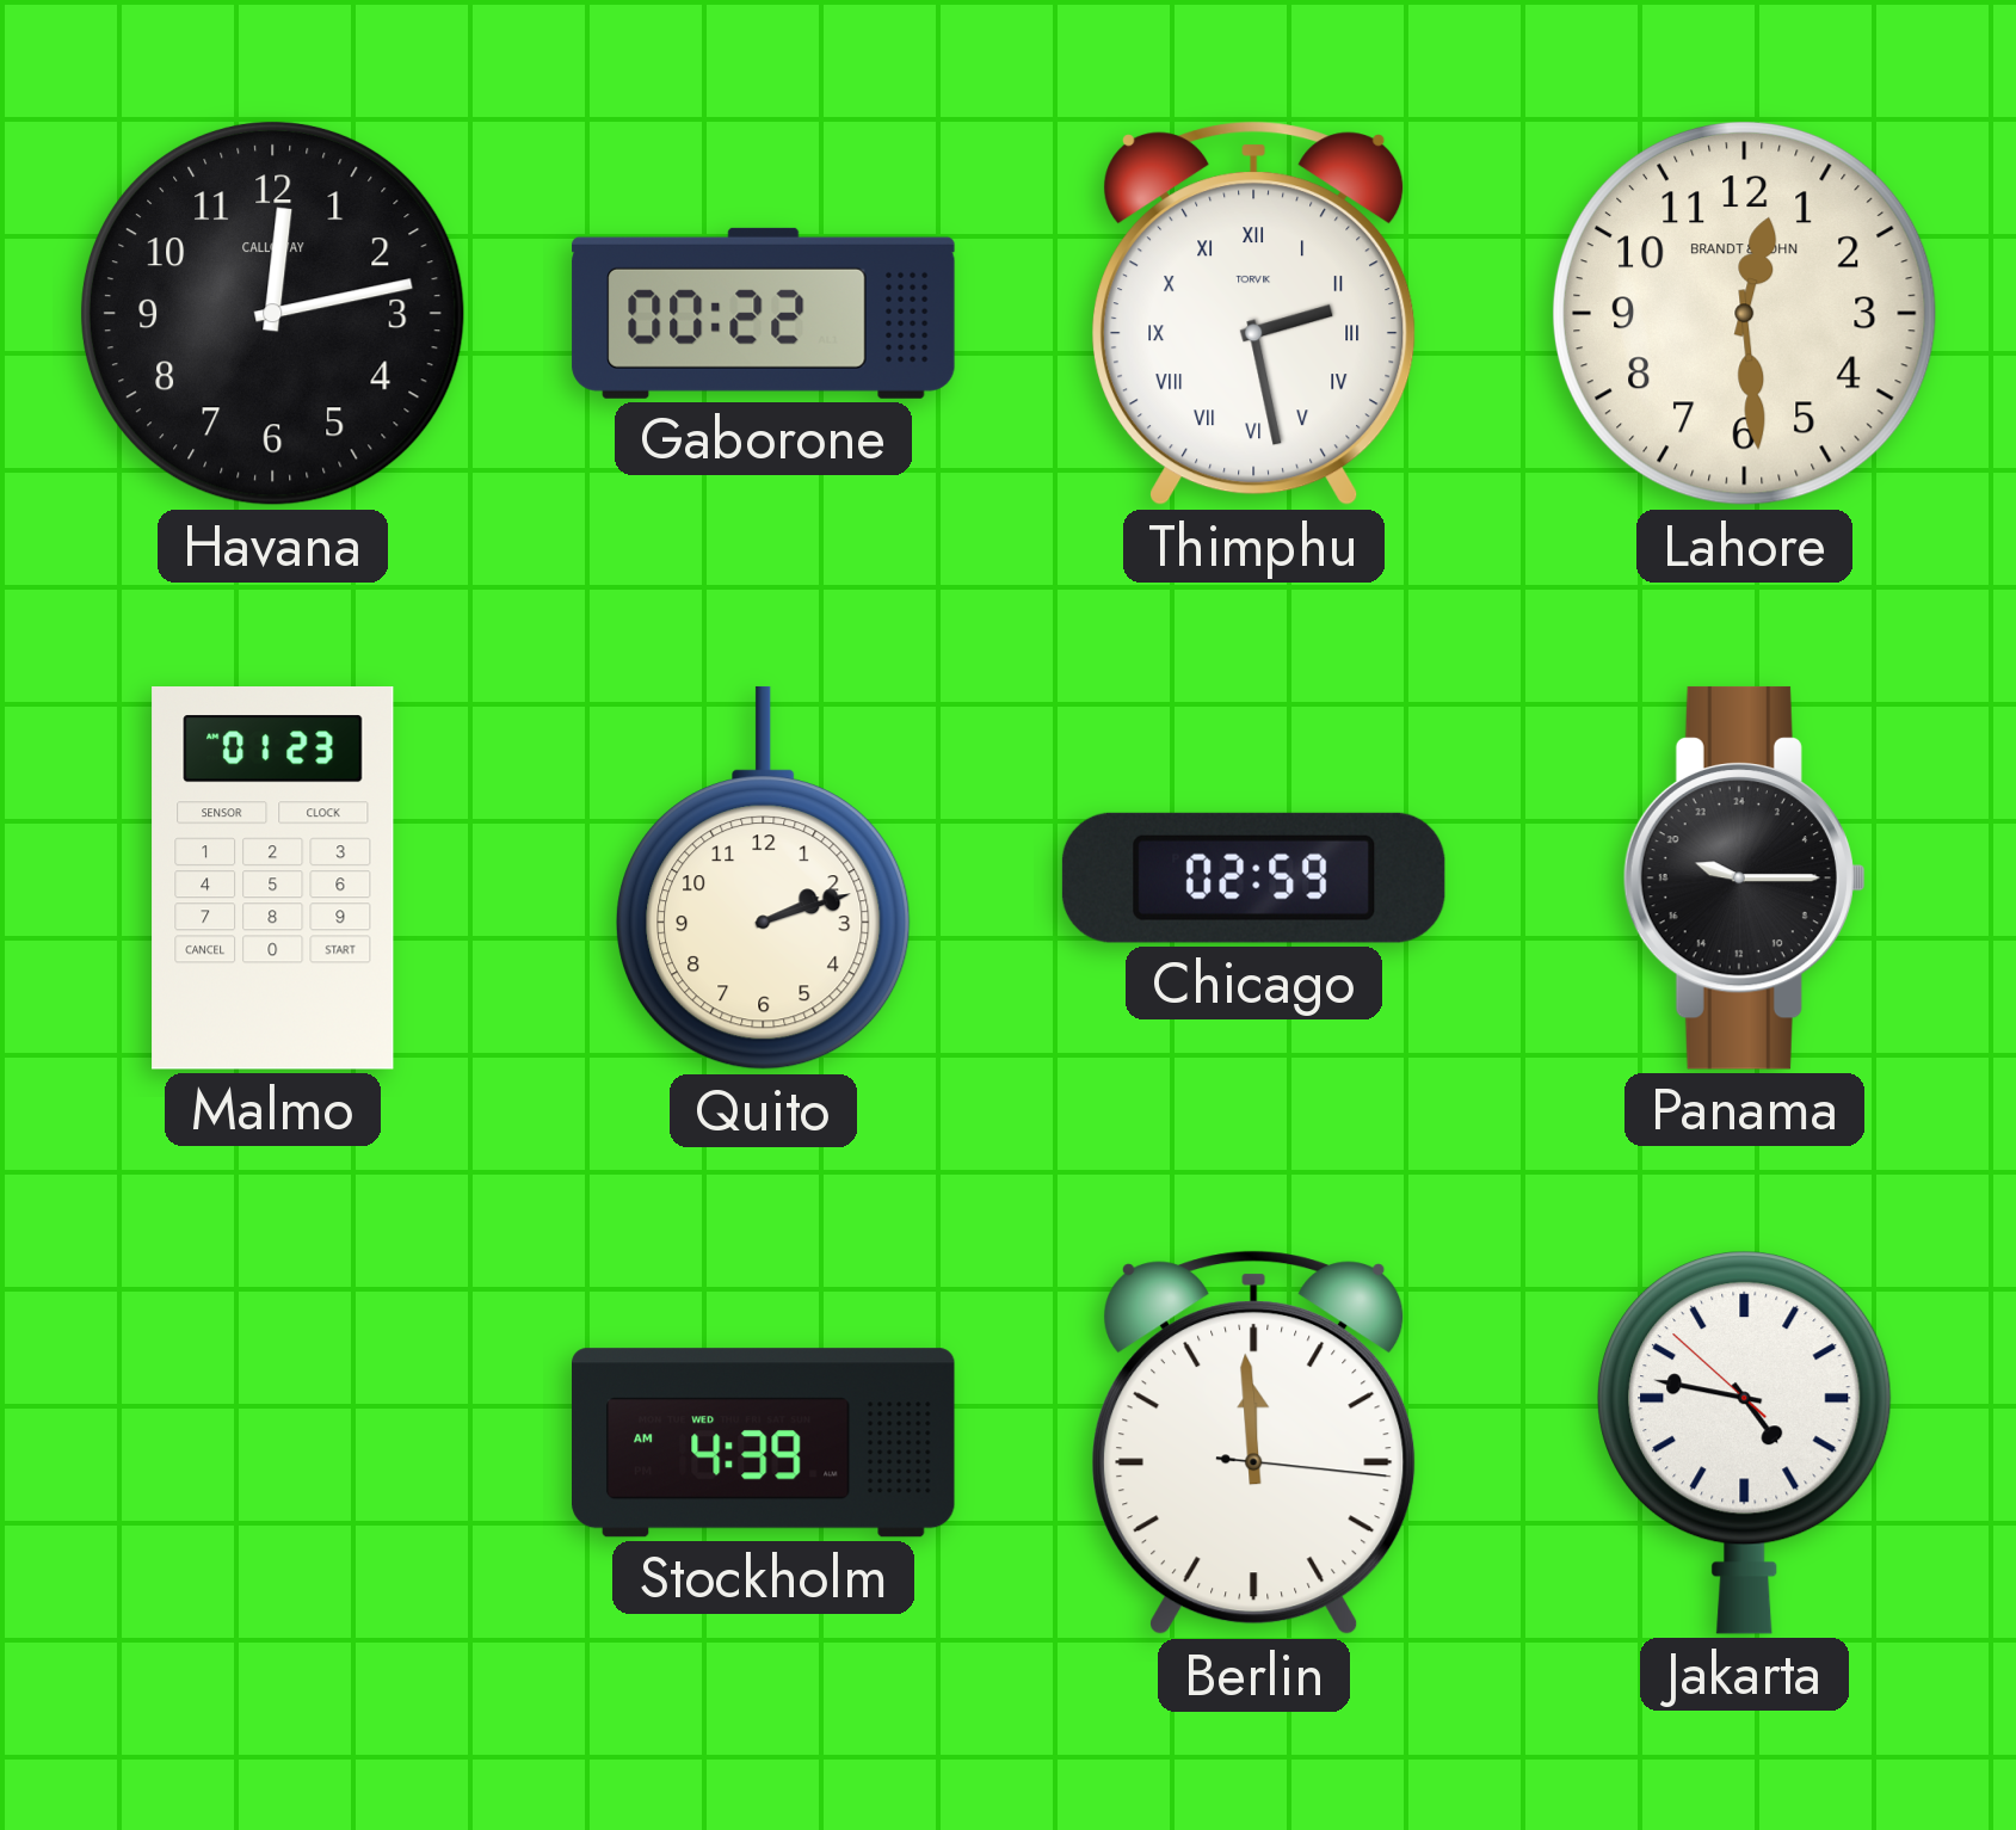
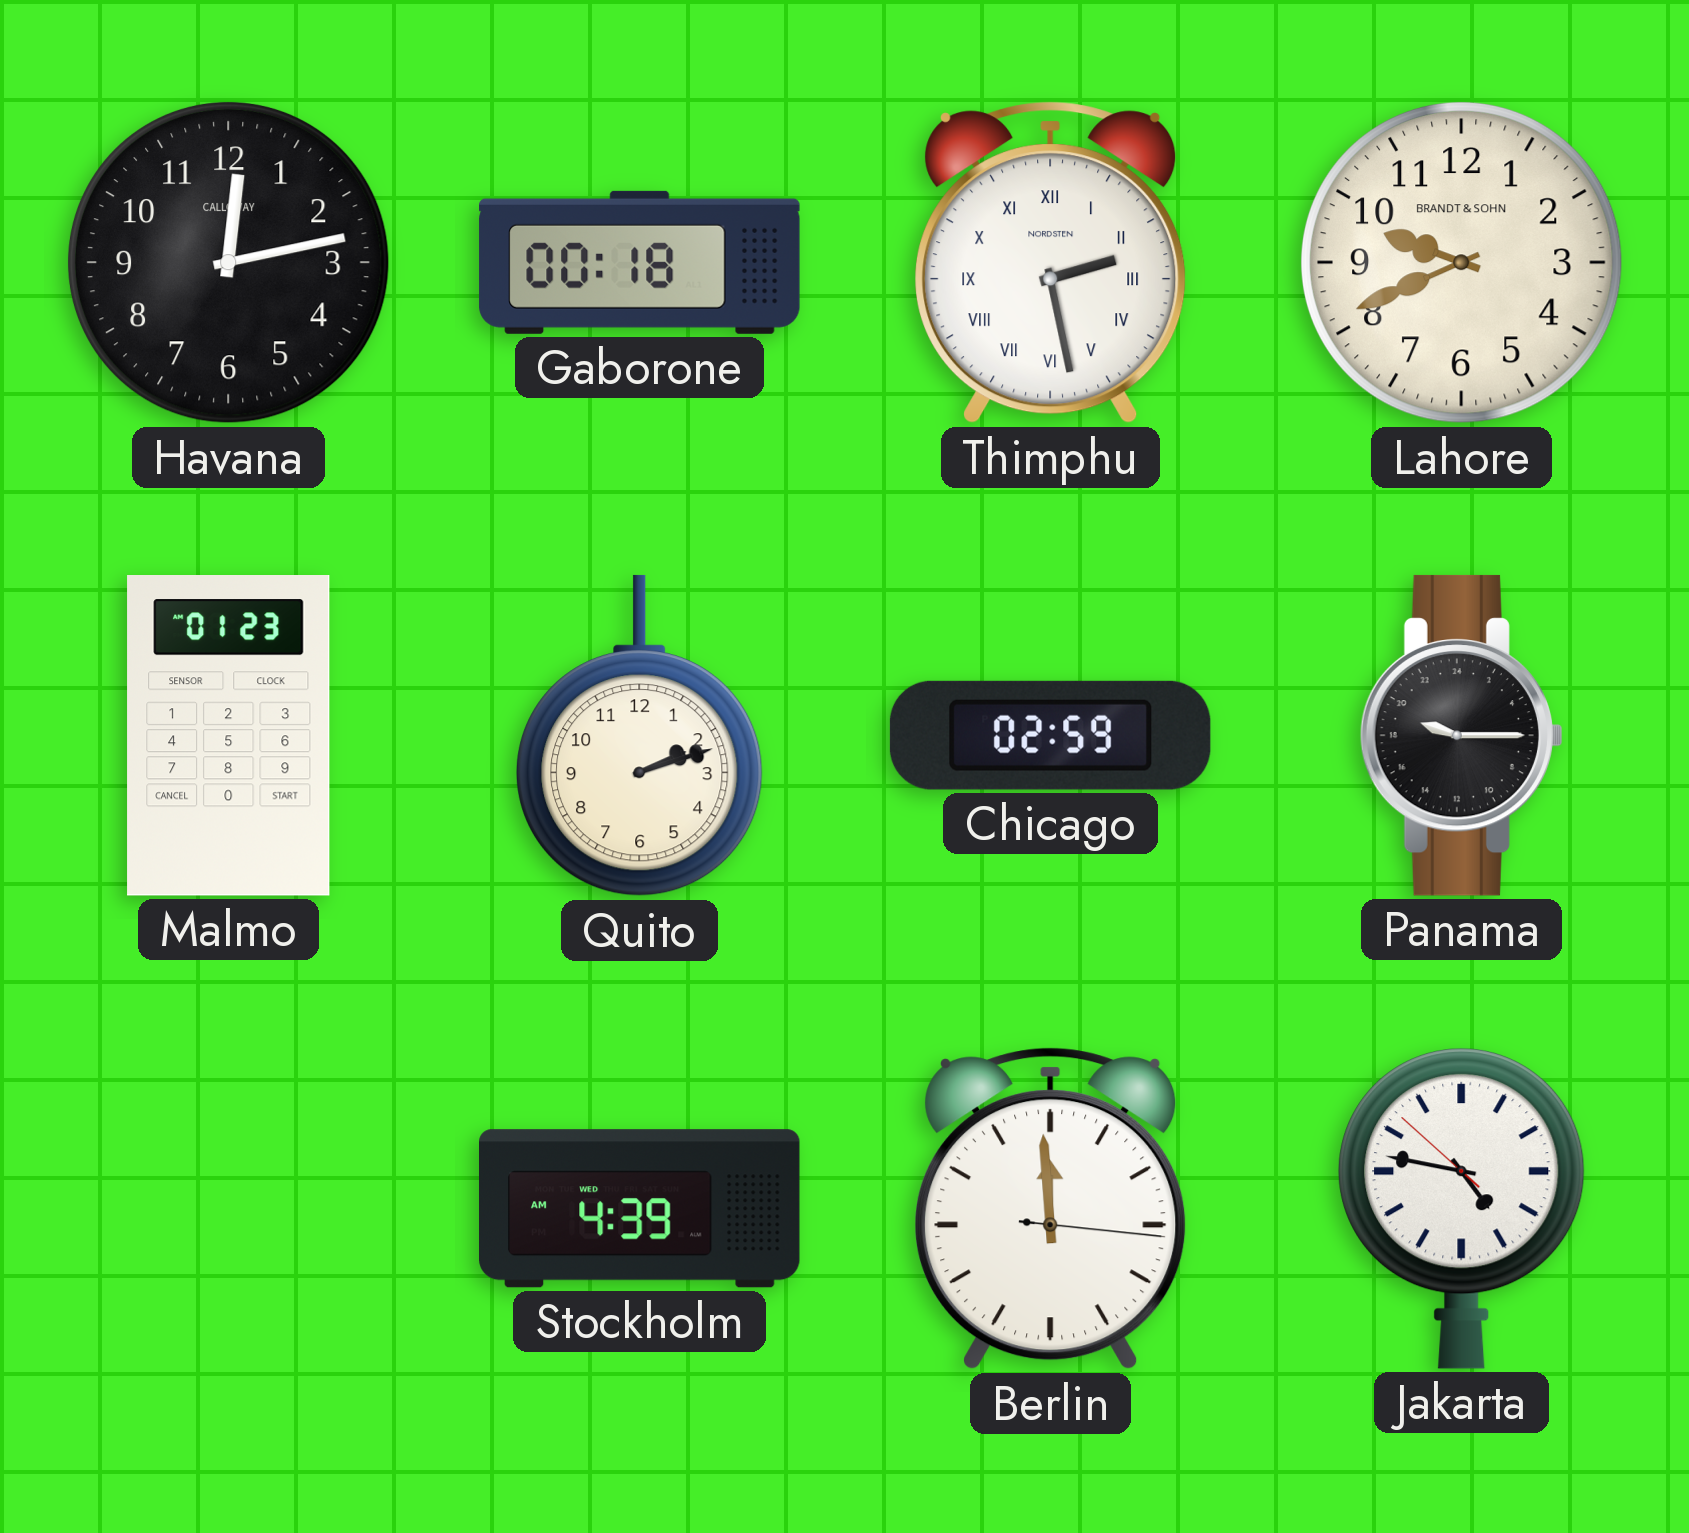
Gaborone: 00:22 -> 00:18 (640, 262)
Thimphu brand: TORVIK -> NORDSTEN (1051, 263)
Lahore: 12:29 -> 9:41 (1461, 262)
